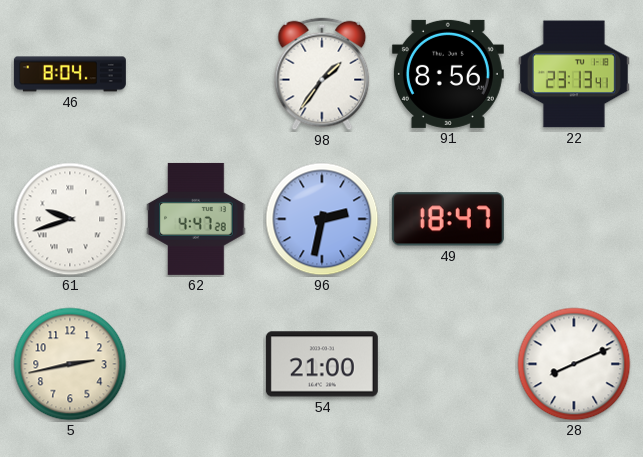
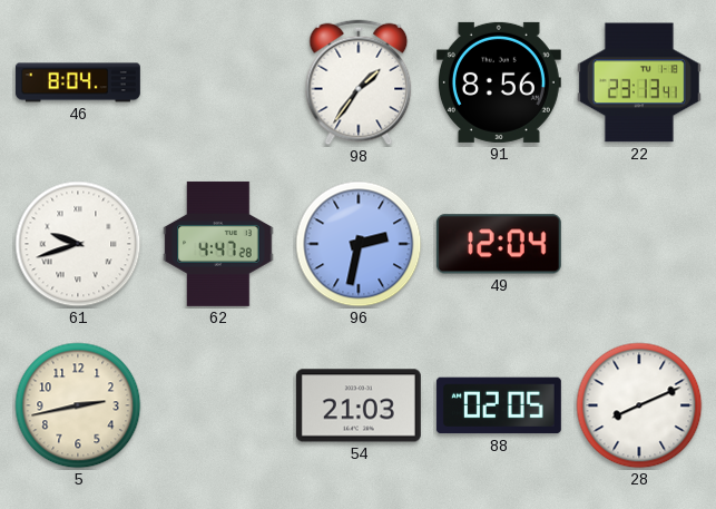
49: 18:47 -> 12:04 (499, 244)
54: 21:00 -> 21:03 (359, 405)
88: none -> 02:05 (499, 405)
